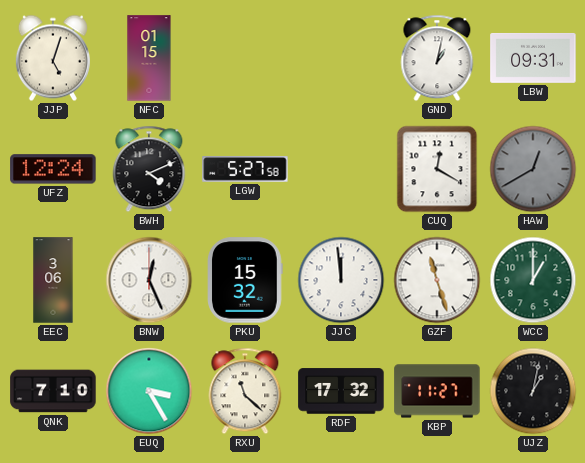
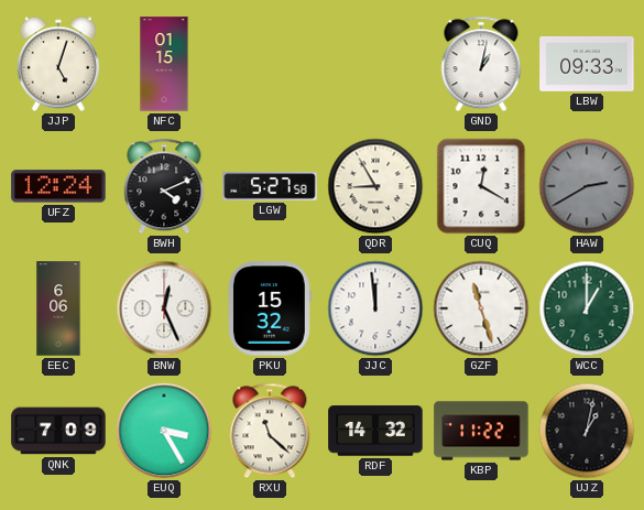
LBW: 09:31 -> 09:33 (587, 64)
QDR: none -> 8:55 (375, 186)
HAW: 12:40 -> 2:40 (587, 186)
EEC: 3:06 -> 6:06 (58, 308)
QNK: 7:10 -> 7:09 (58, 431)
RDF: 17:32 -> 14:32 (375, 431)
KBP: 11:27 -> 11:22 (481, 431)
